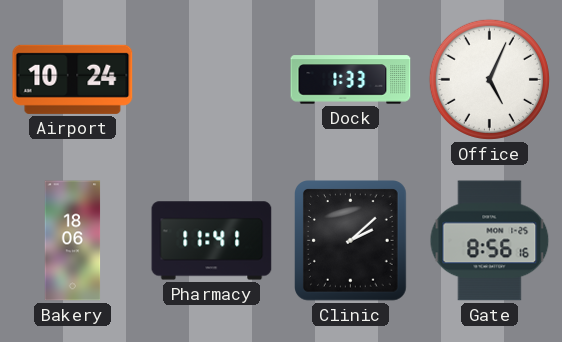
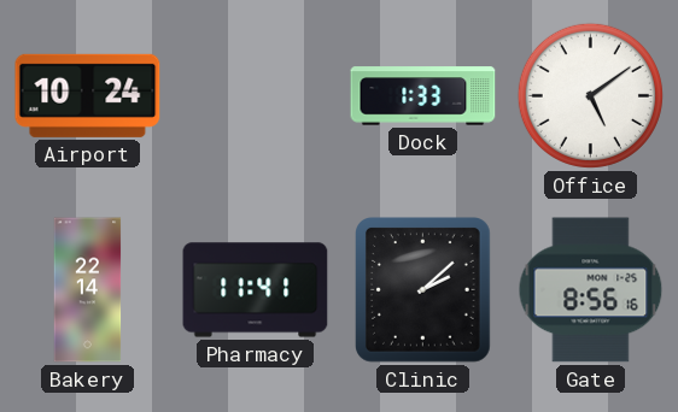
Office: 5:04 -> 5:09 (590, 95)
Bakery: 18:06 -> 22:14 (88, 290)
